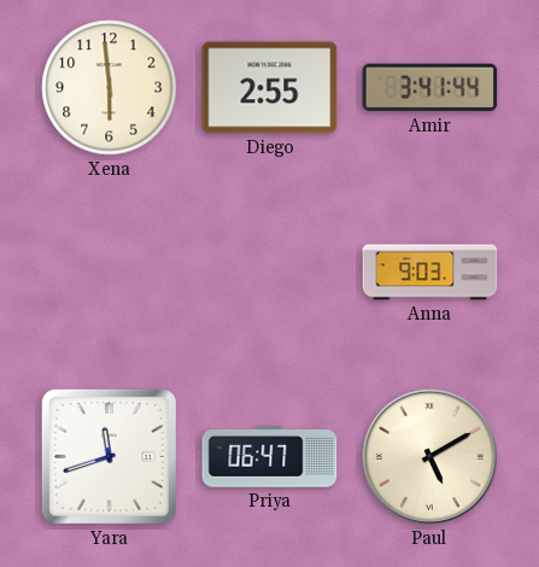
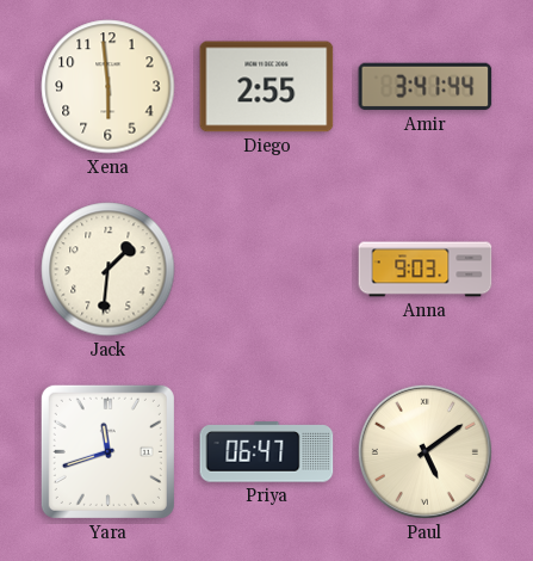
Jack: none -> 1:31 (109, 270)
Paul: 5:10 -> 5:09 (424, 451)
